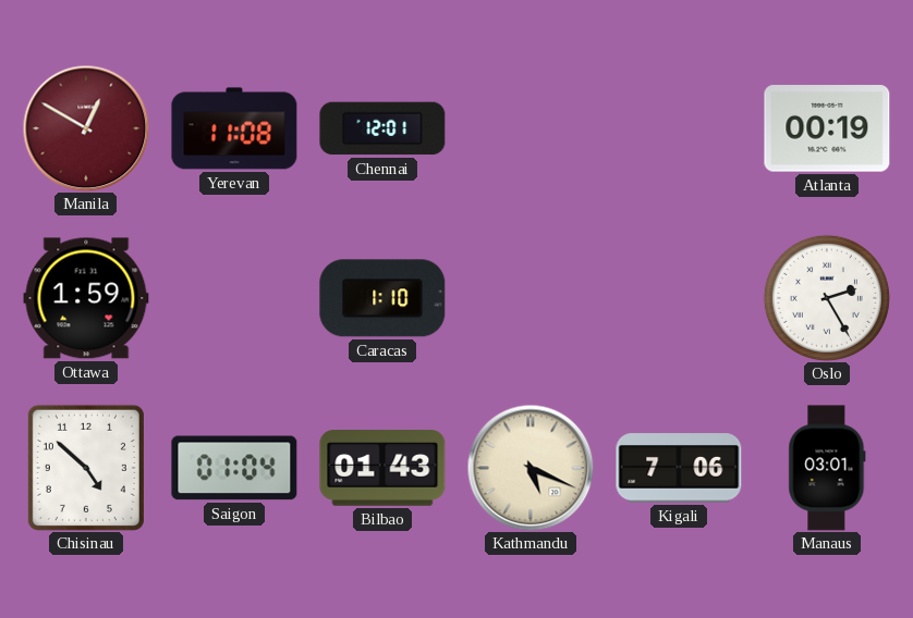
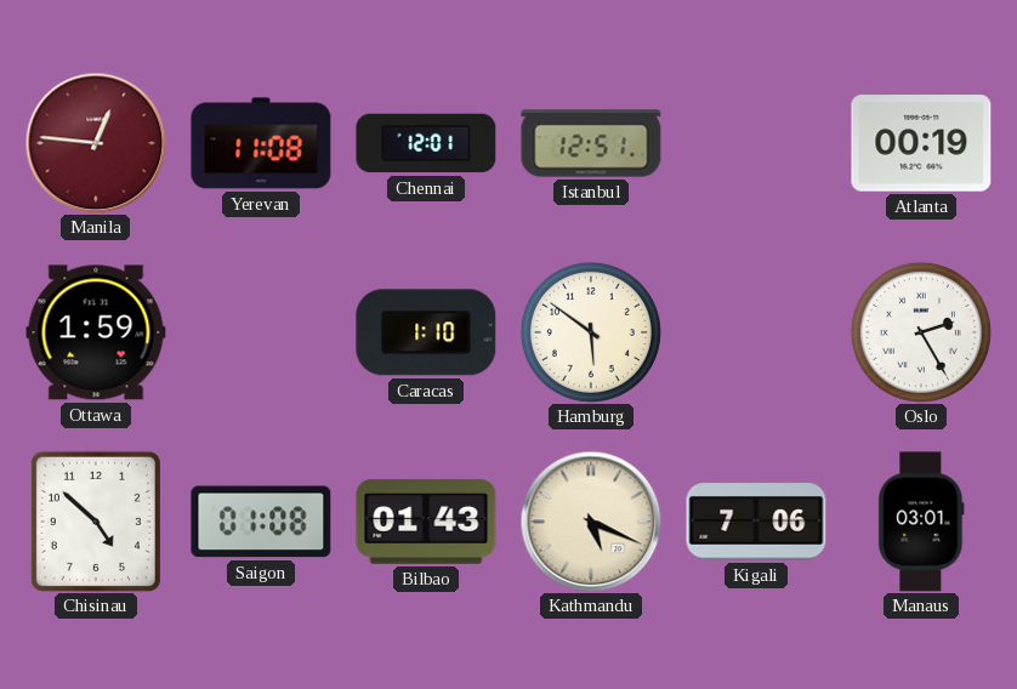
Manila: 12:50 -> 12:46 (96, 143)
Istanbul: none -> 12:51 (591, 143)
Hamburg: none -> 5:51 (591, 332)
Saigon: 01:04 -> 01:08 (261, 522)
